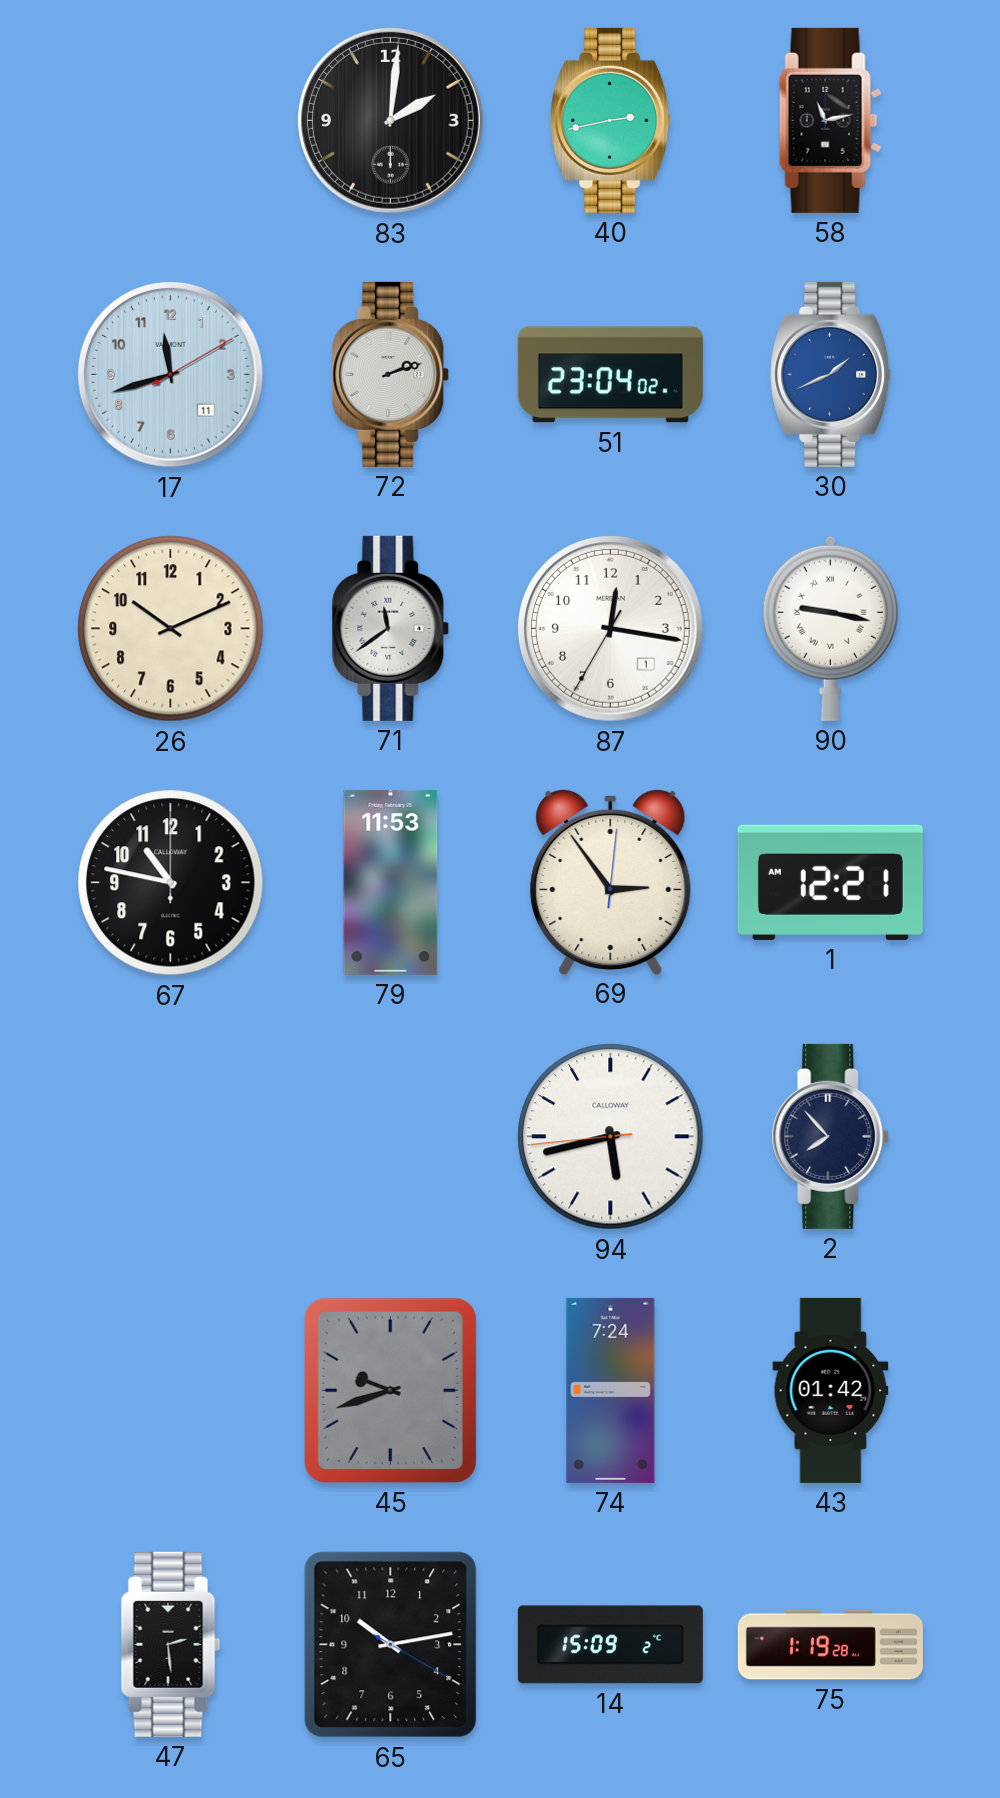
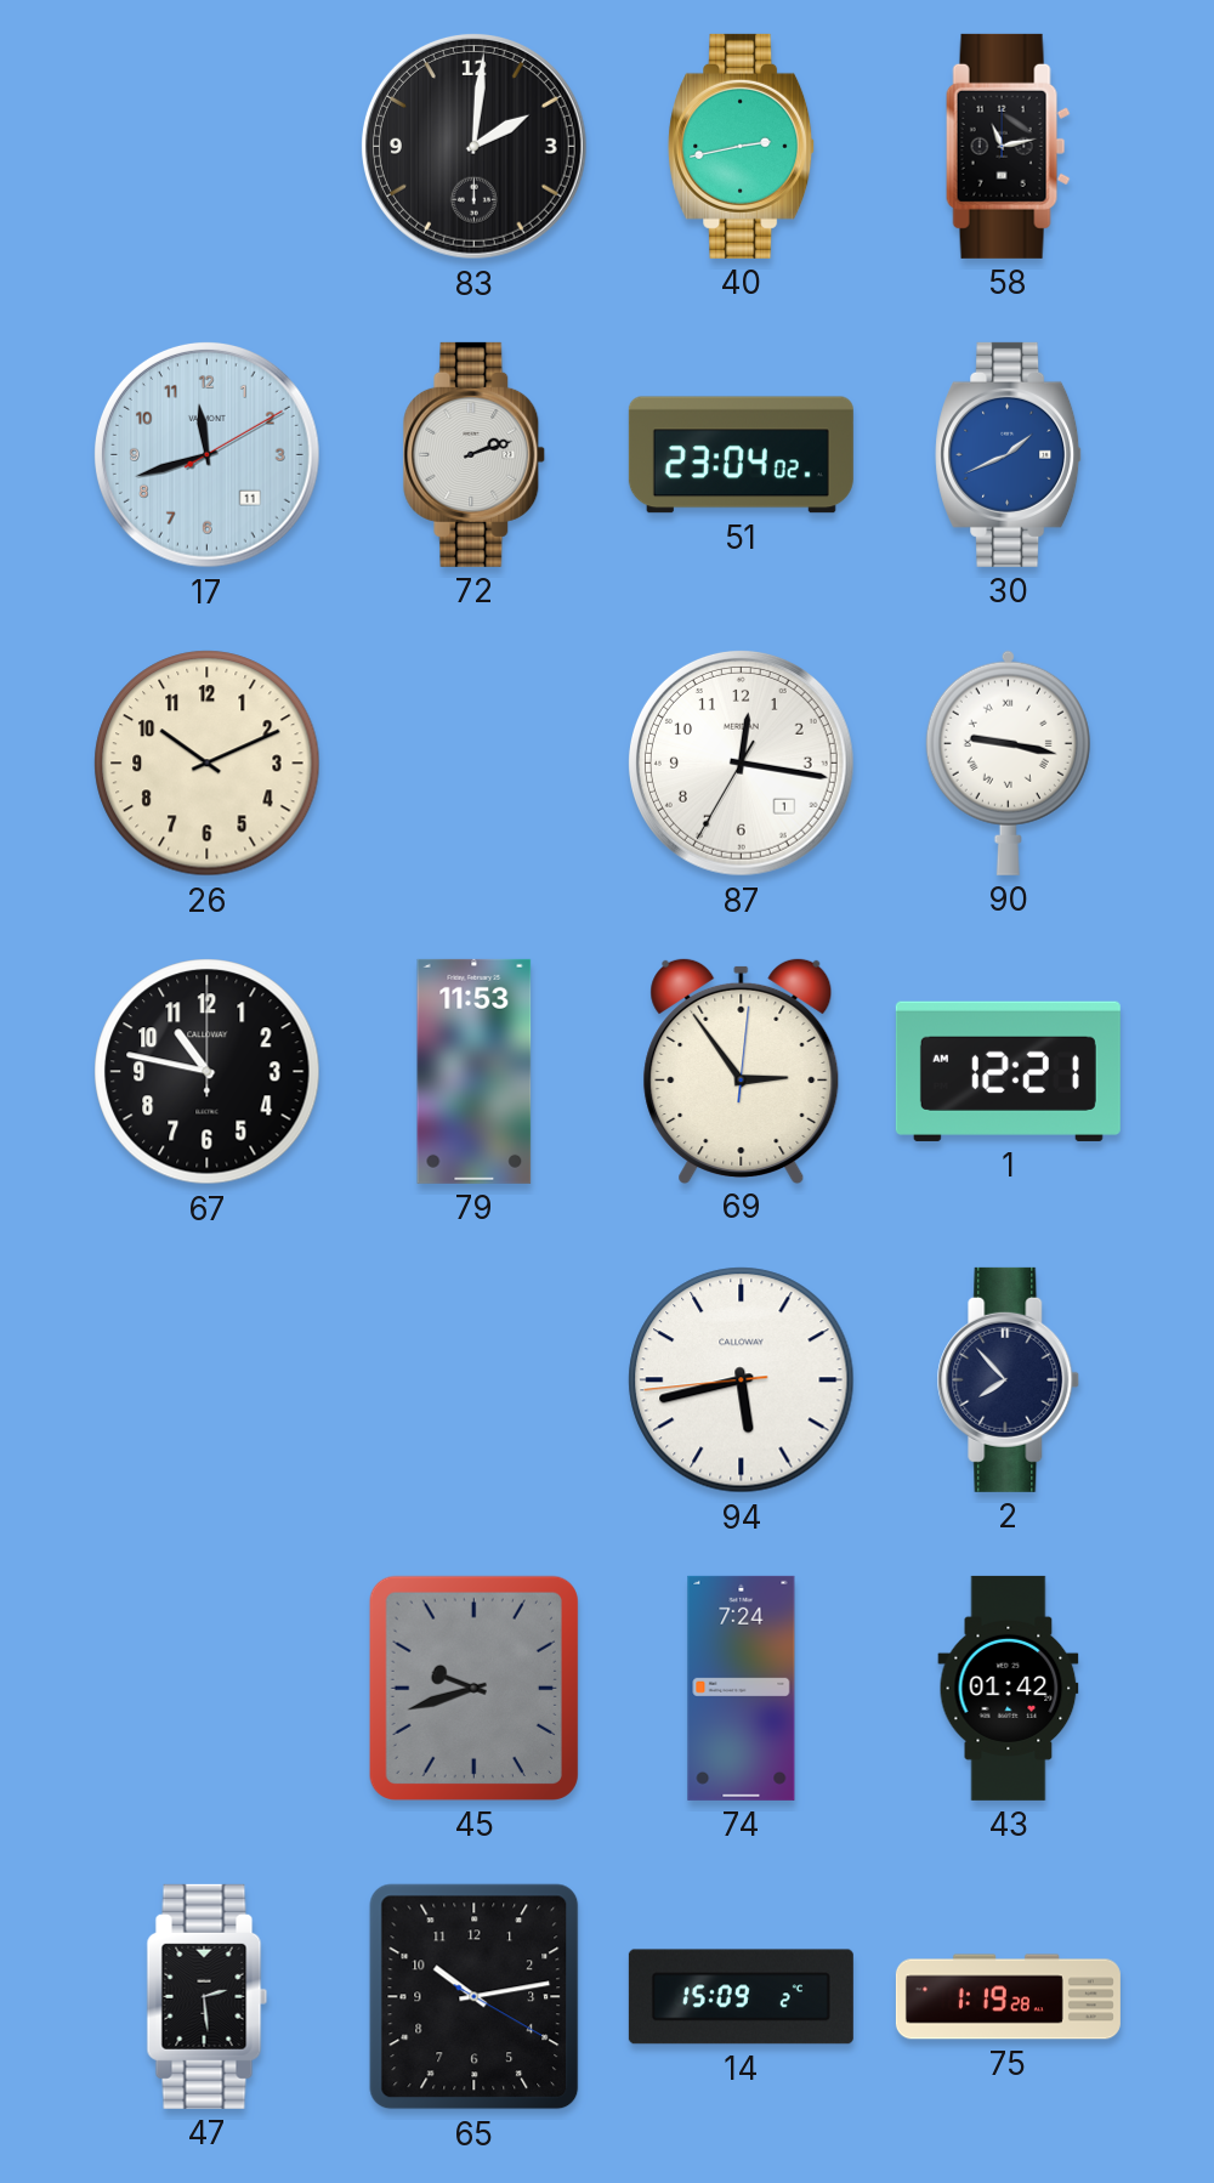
71: 11:39 -> none (391, 628)
